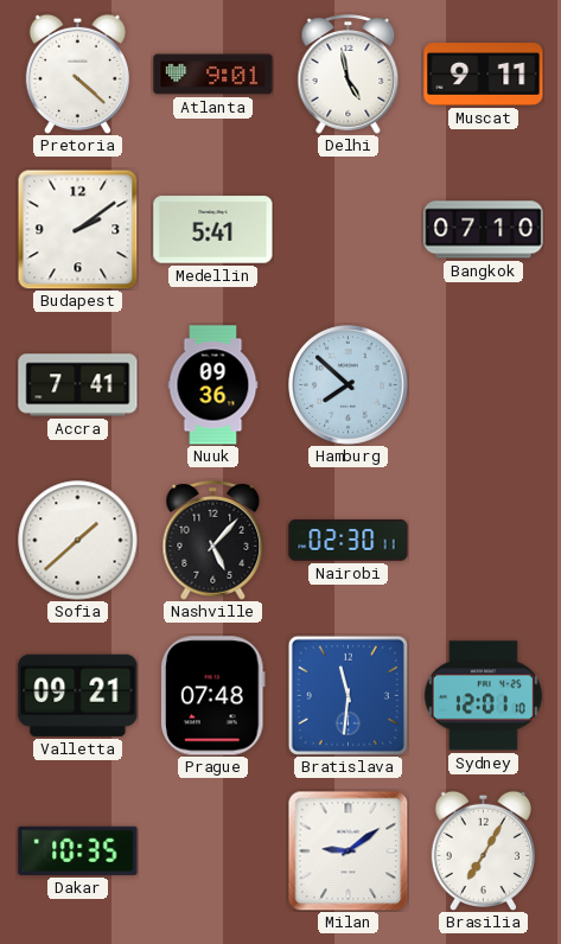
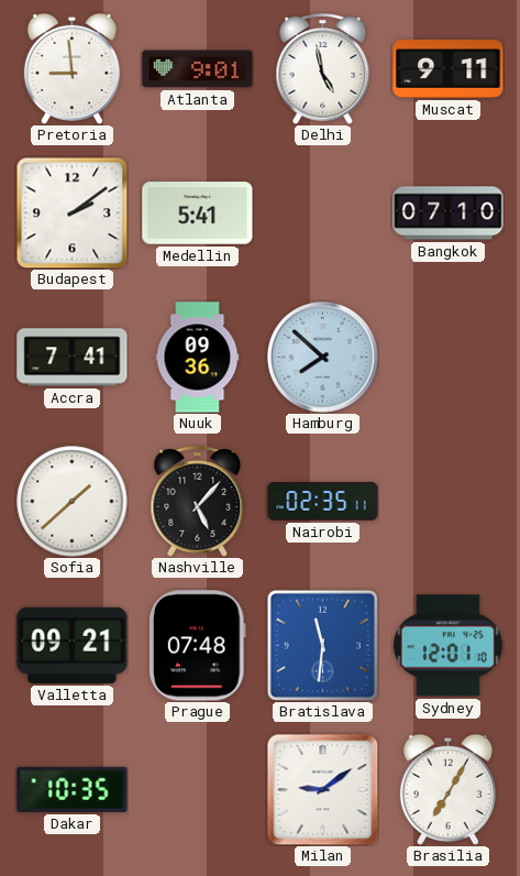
Pretoria: 4:22 -> 8:59 (71, 68)
Nairobi: 02:30 -> 02:35 (323, 502)
